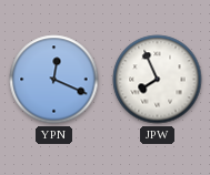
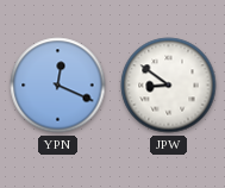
JPW: 7:56 -> 8:51 (169, 86)
